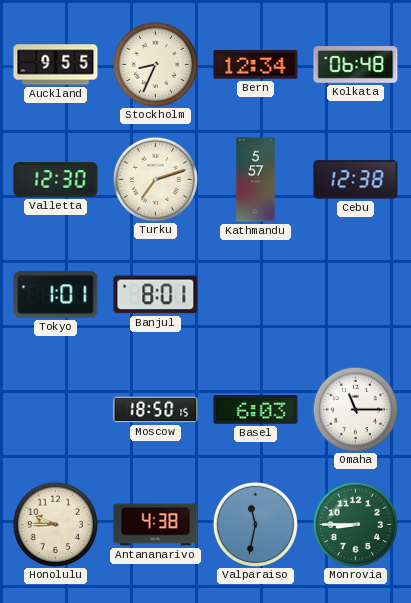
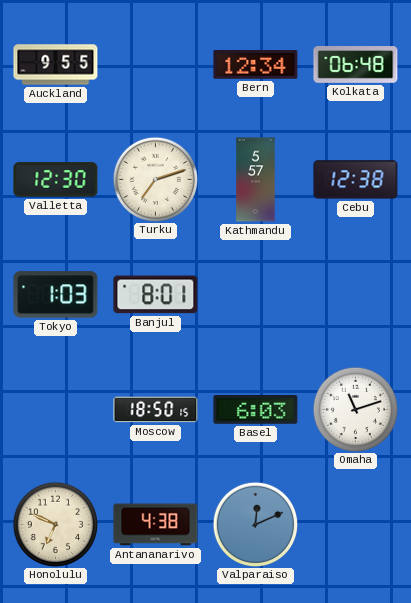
Stockholm: 8:34 -> none (155, 64)
Tokyo: 1:01 -> 1:03 (56, 295)
Omaha: 11:15 -> 11:12 (355, 409)
Honolulu: 9:45 -> 6:49 (55, 524)
Valparaiso: 11:32 -> 12:11 (255, 524)
Monrovia: 8:45 -> none (355, 524)
